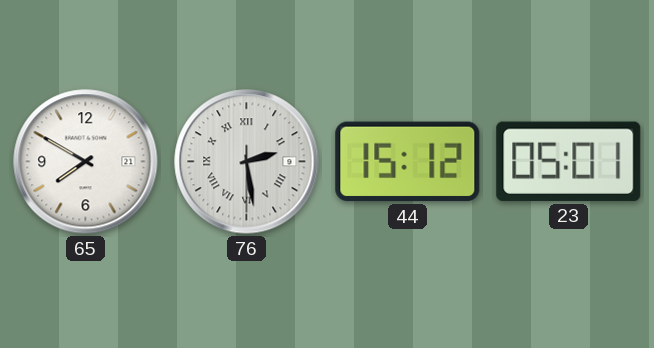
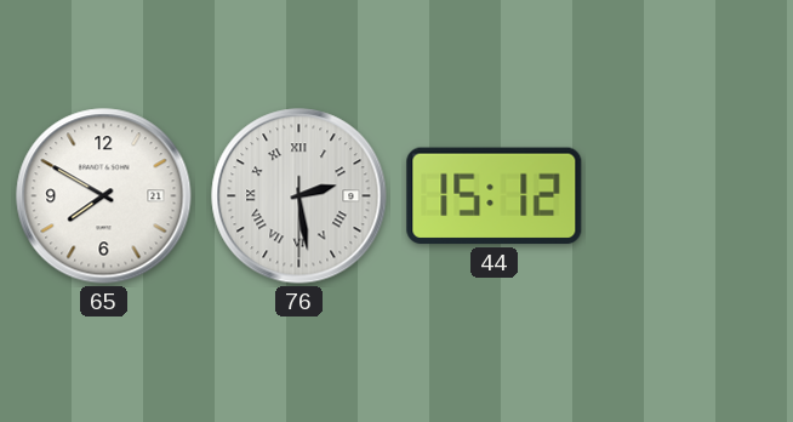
23: 05:01 -> none (569, 161)
